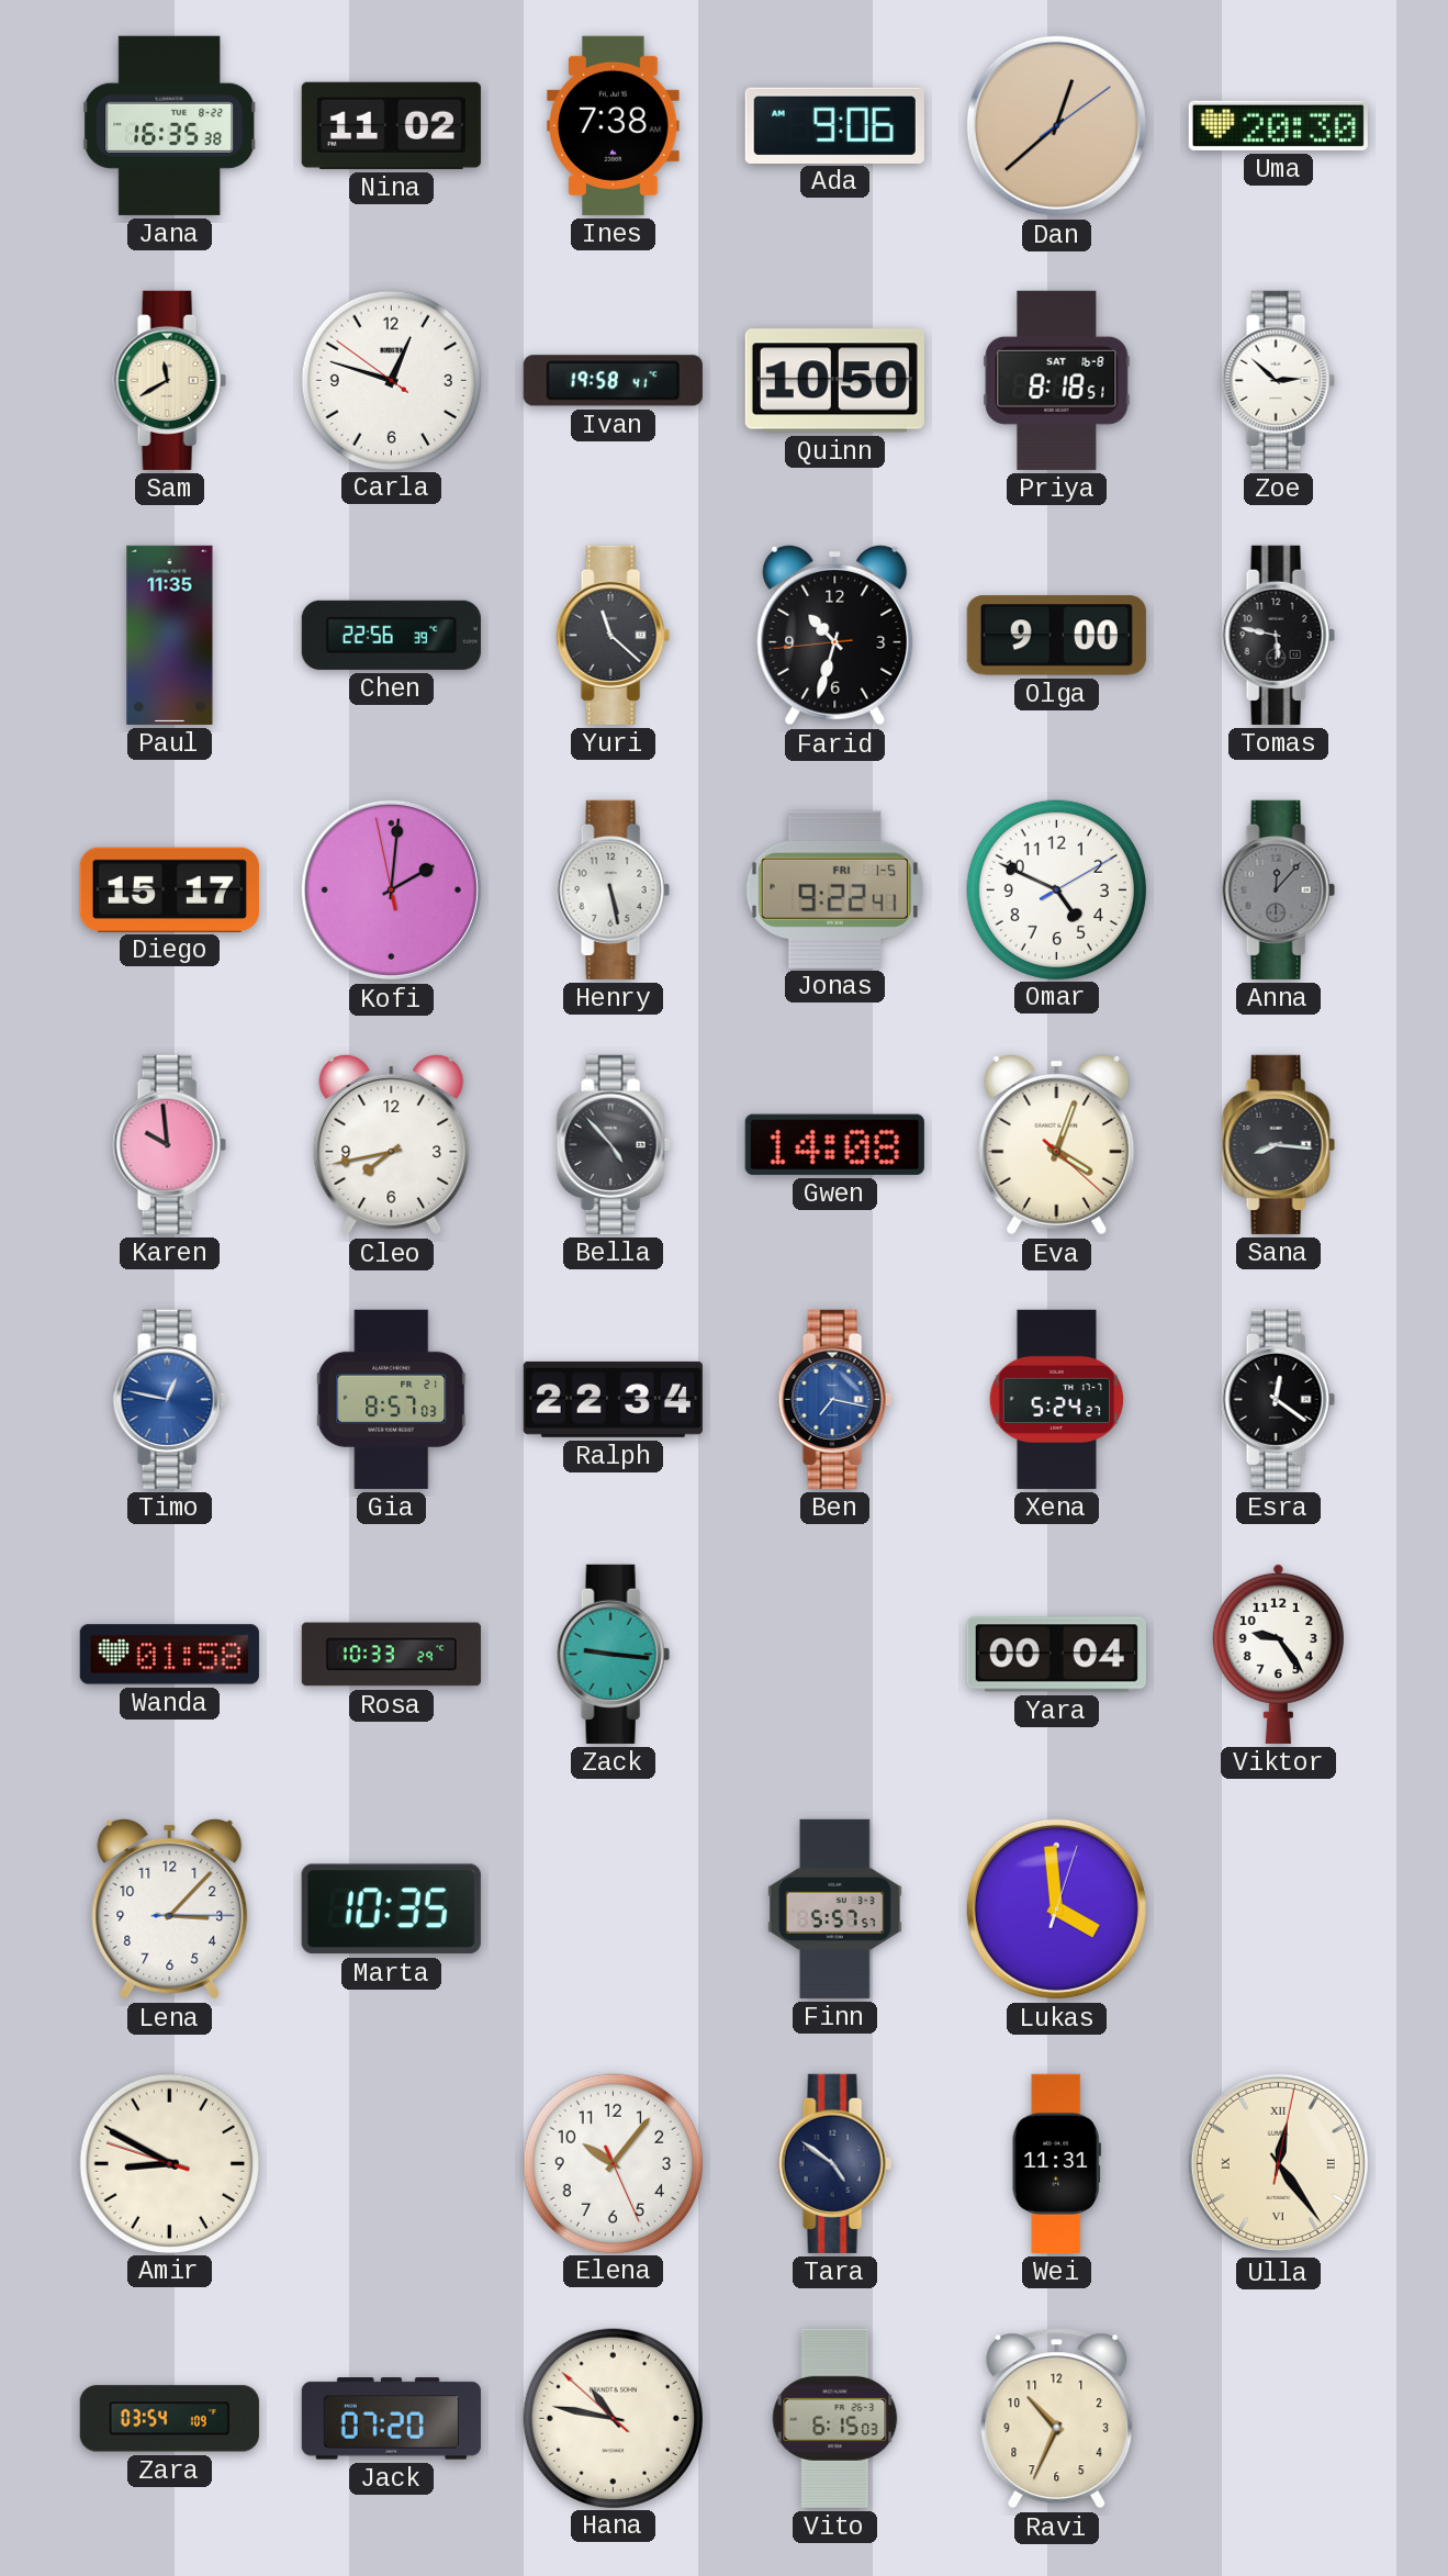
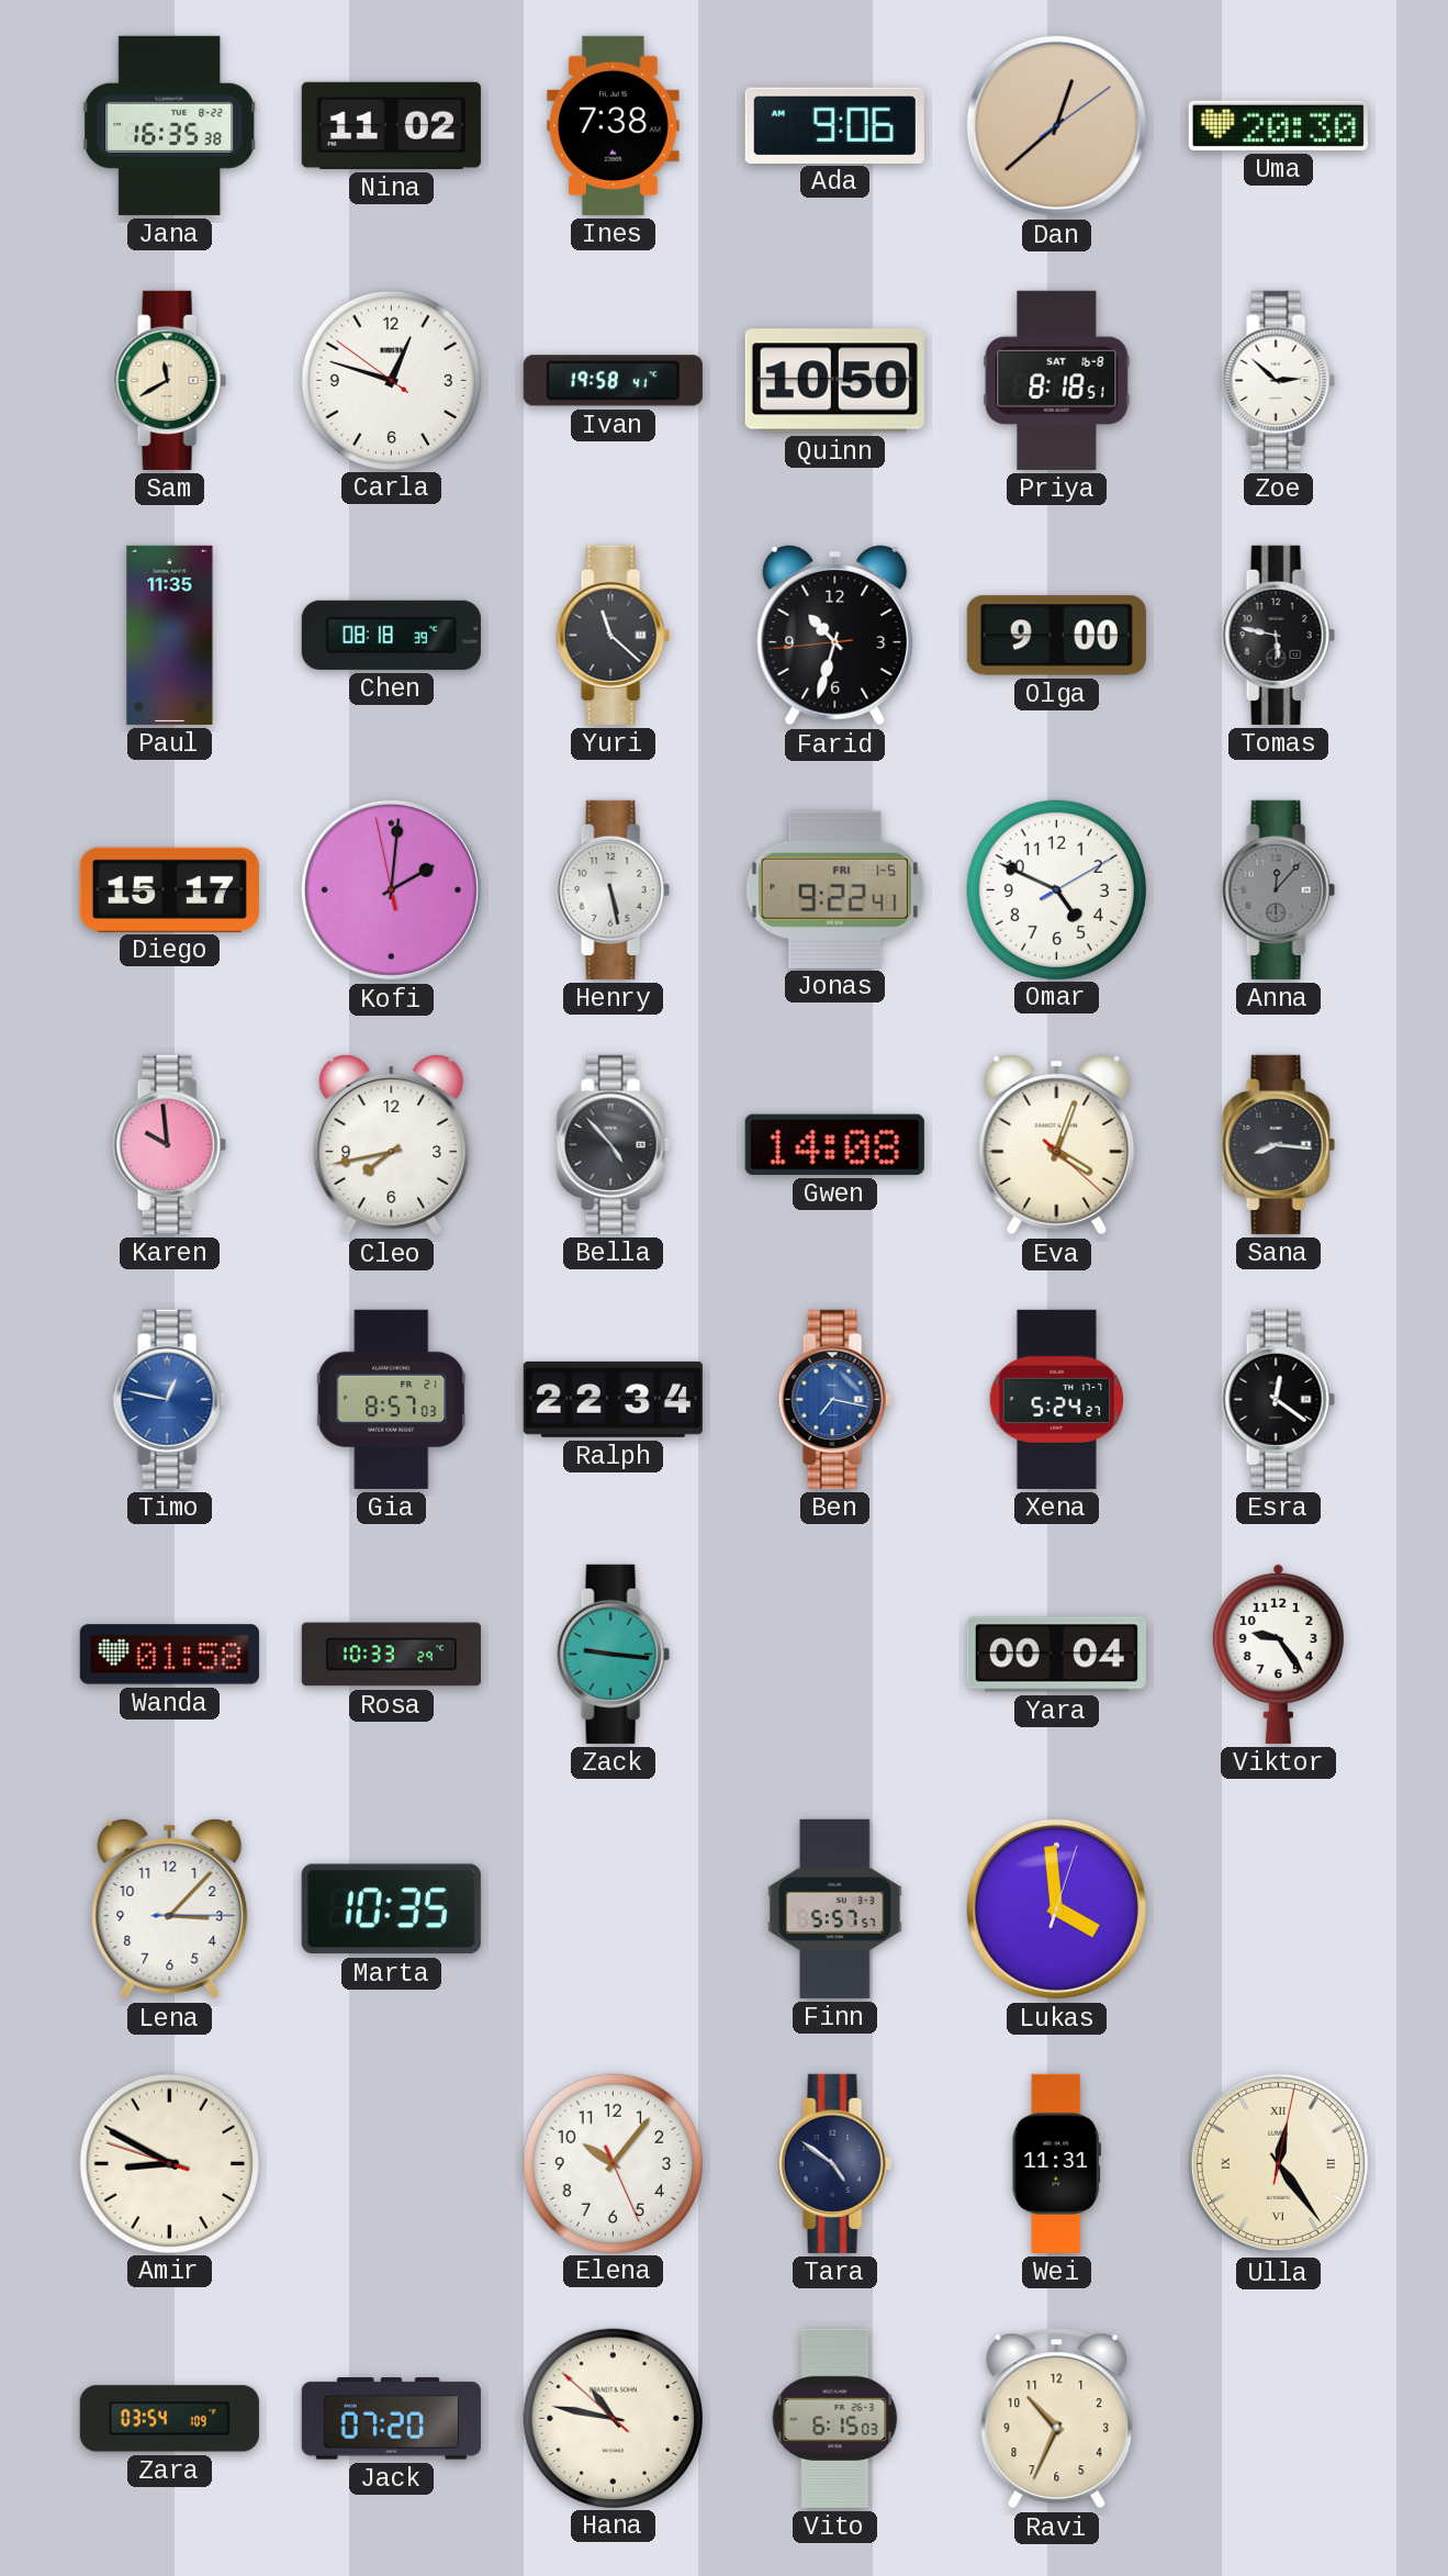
Chen: 22:56 -> 08:18 (391, 635)
